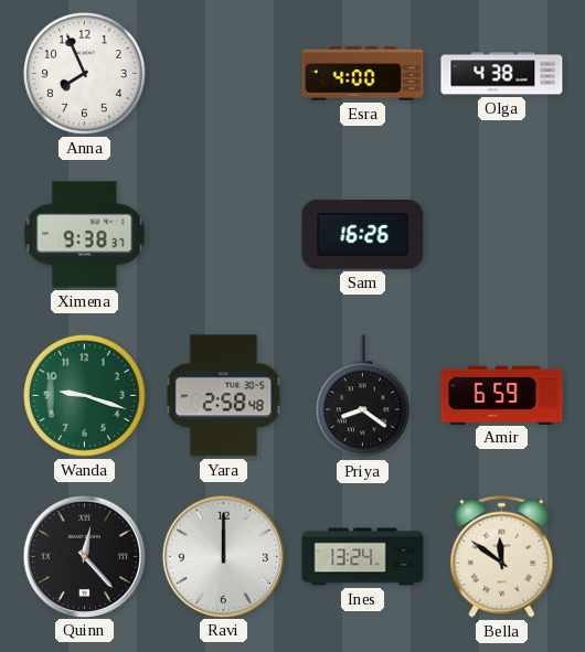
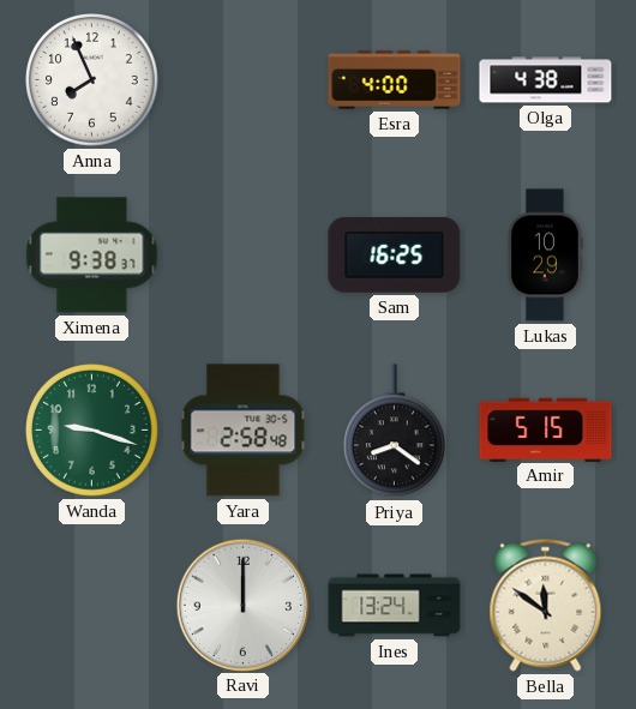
Sam: 16:26 -> 16:25 (395, 254)
Lukas: none -> 10:29 (545, 256)
Amir: 6:59 -> 5:15 (546, 429)
Quinn: 12:23 -> none (84, 556)
